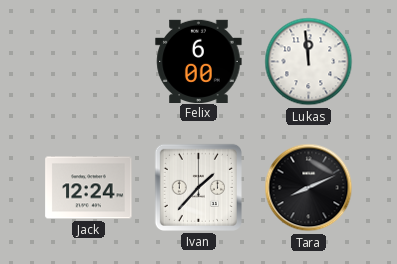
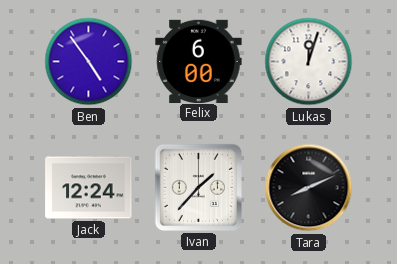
Ben: none -> 4:54 (89, 62)
Lukas: 11:59 -> 12:03 (309, 62)
